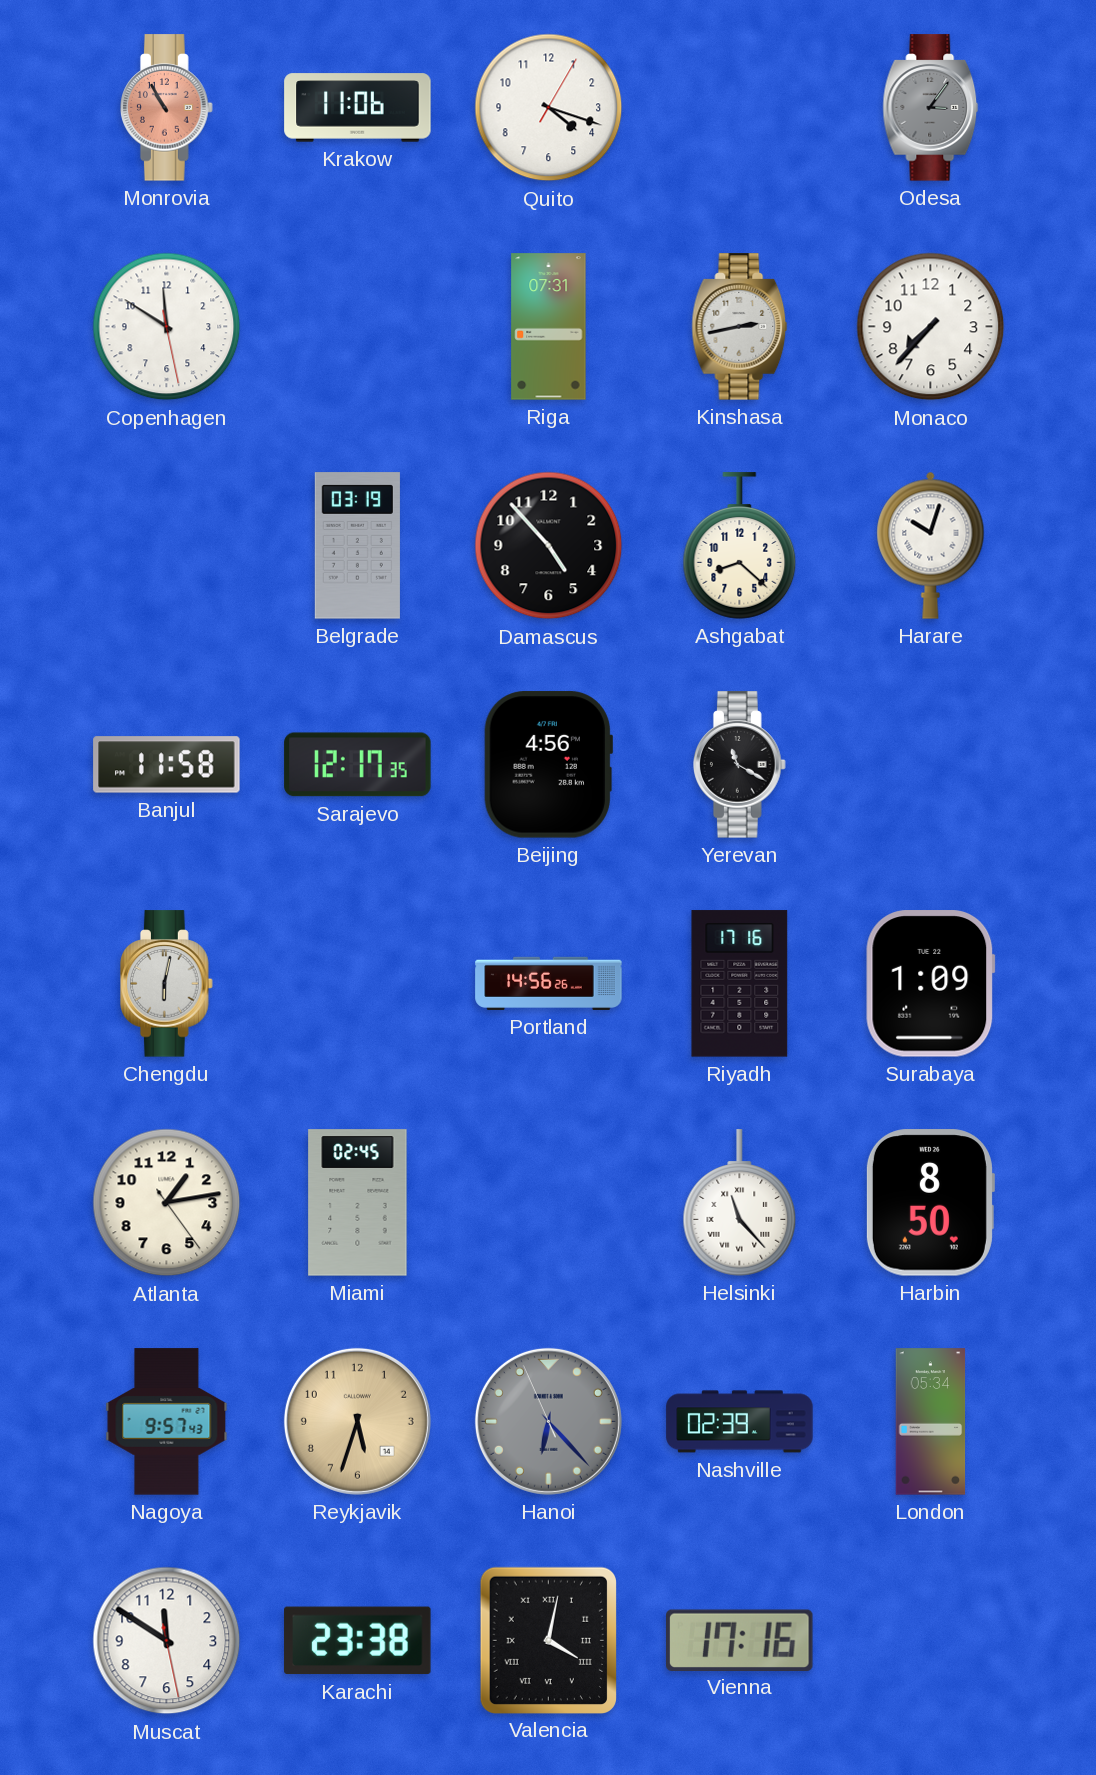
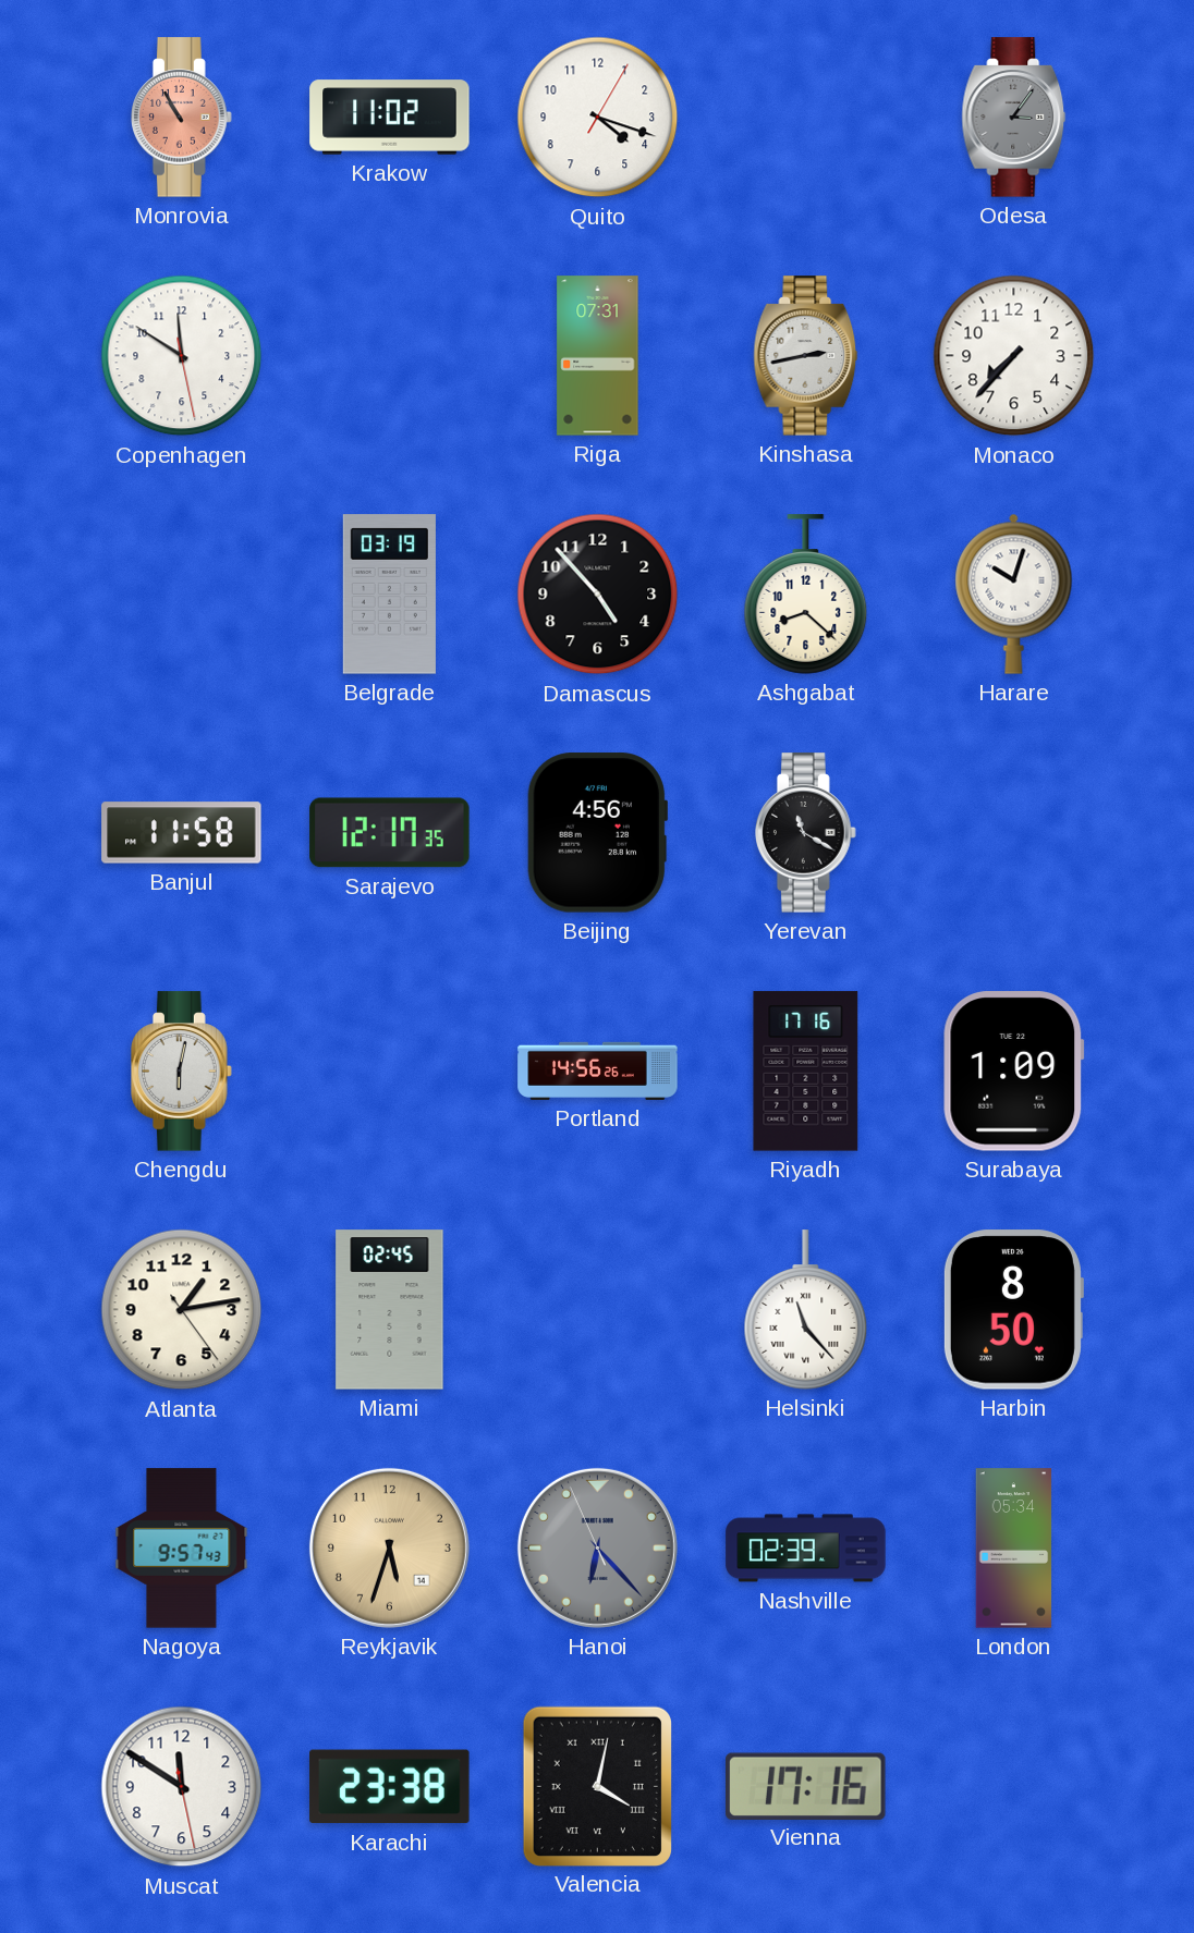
Krakow: 11:06 -> 11:02 (390, 118)
